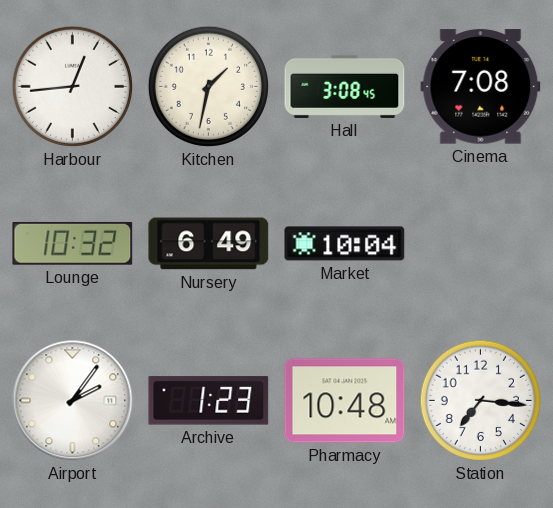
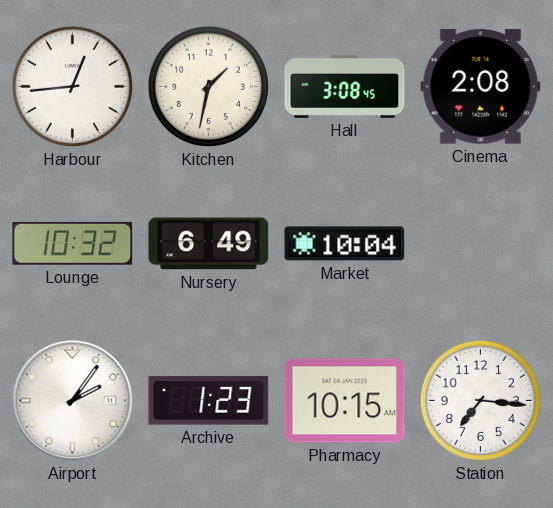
Cinema: 7:08 -> 2:08 (481, 87)
Pharmacy: 10:48 -> 10:15 (345, 401)
